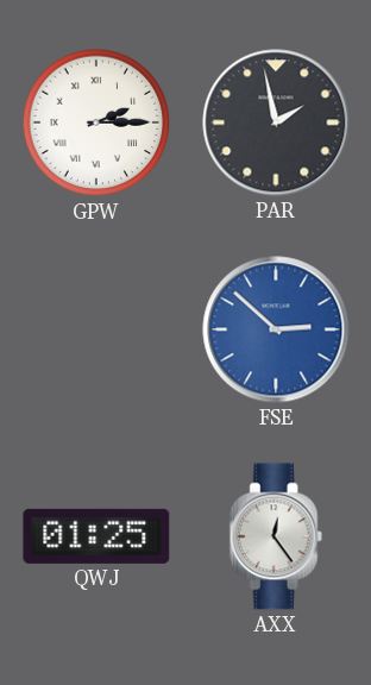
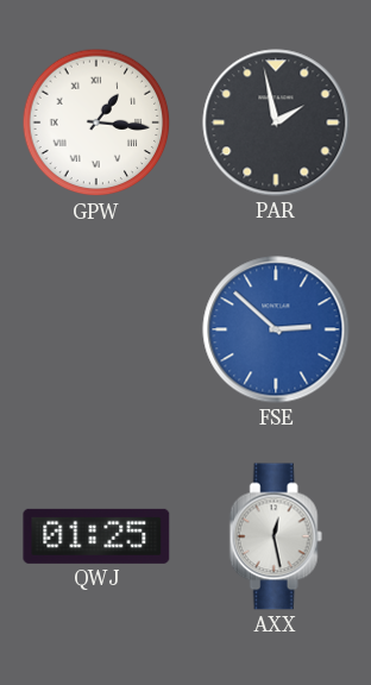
GPW: 2:15 -> 1:16 (96, 122)
AXX: 12:24 -> 12:28 (276, 536)
